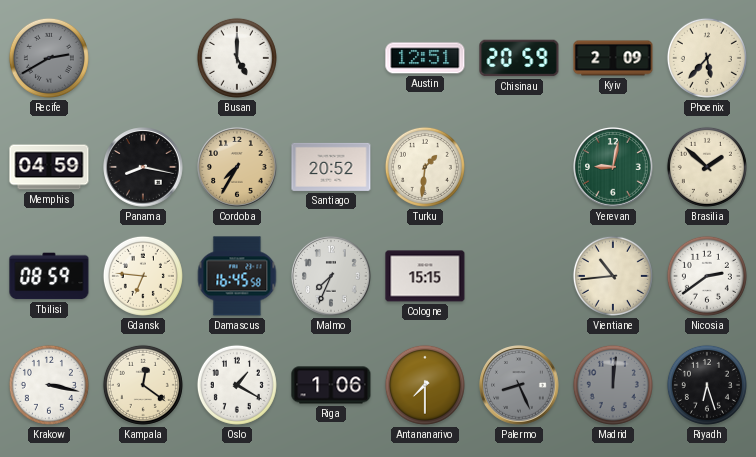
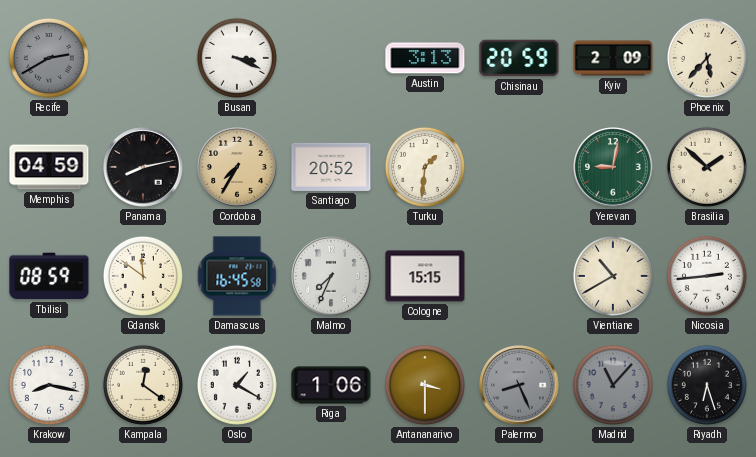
Busan: 5:00 -> 3:19 (237, 58)
Austin: 12:51 -> 3:13 (425, 58)
Panama: 8:17 -> 8:13 (143, 167)
Gdansk: 6:46 -> 11:51 (143, 276)
Vientiane: 10:44 -> 10:40 (613, 276)
Nicosia: 2:39 -> 2:44 (707, 276)
Krakow: 3:17 -> 8:17 (49, 385)
Antananarivo: 7:30 -> 3:30 (425, 385)
Madrid: 12:01 -> 11:07 (613, 385)
